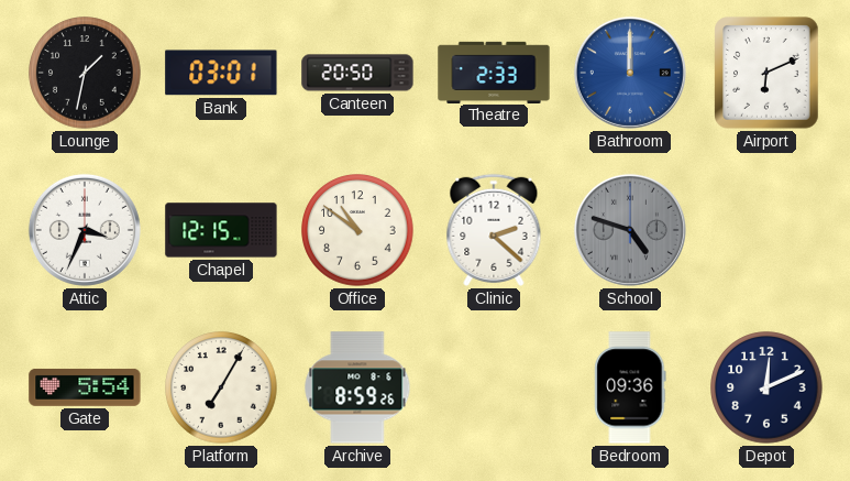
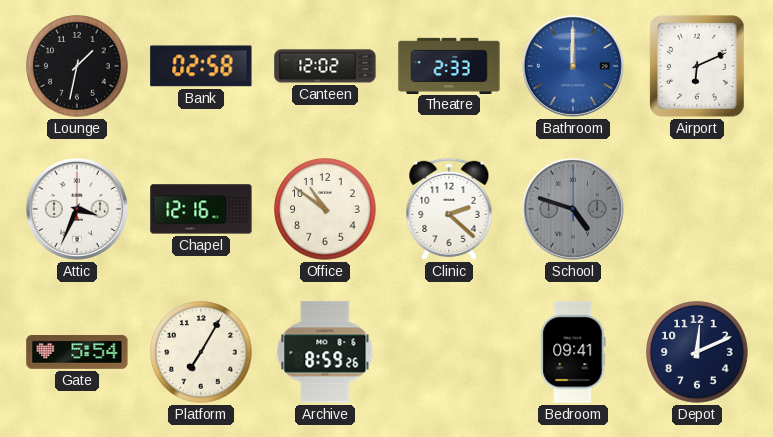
Bank: 03:01 -> 02:58 (201, 66)
Canteen: 20:50 -> 12:02 (325, 66)
Chapel: 12:15 -> 12:16 (201, 209)
Bedroom: 09:36 -> 09:41 (573, 352)
